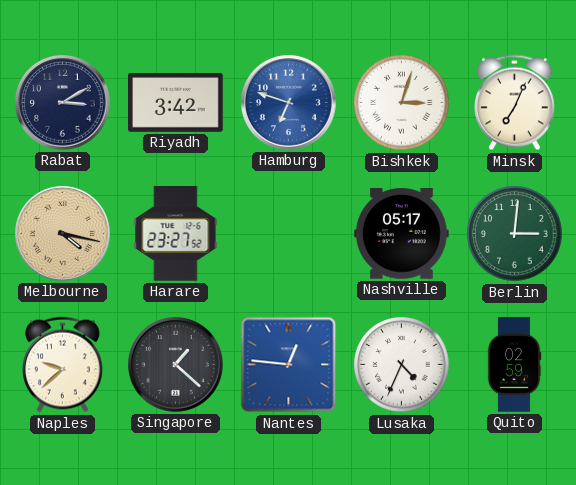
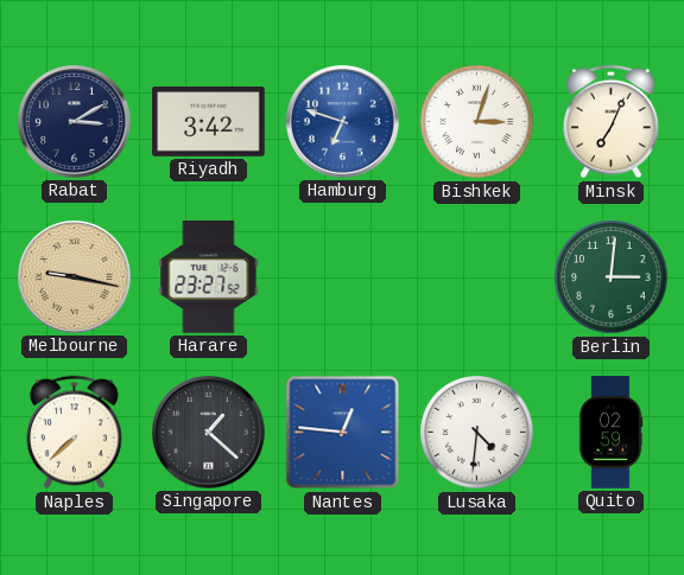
Melbourne: 4:17 -> 9:17 (75, 277)
Nashville: 05:17 -> none (402, 234)
Naples: 9:38 -> 7:38 (75, 433)
Lusaka: 4:34 -> 4:31 (477, 433)
